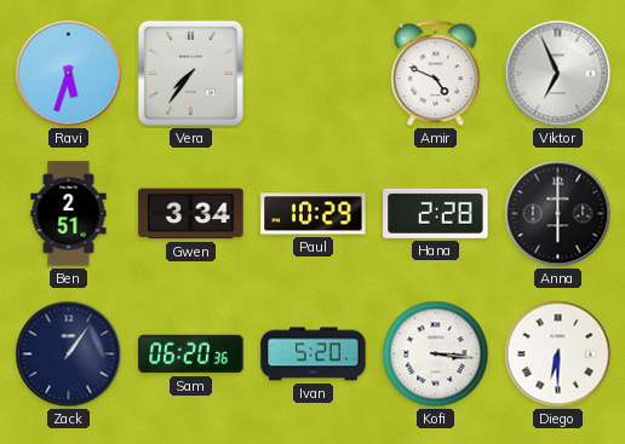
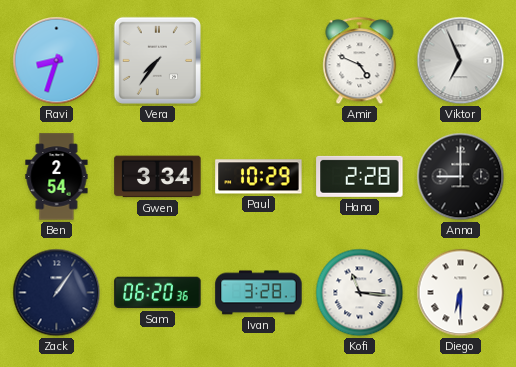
Ravi: 5:33 -> 8:33 (57, 61)
Ben: 2:51 -> 2:54 (57, 177)
Anna: 6:00 -> 9:00 (461, 177)
Ivan: 5:20 -> 3:28 (259, 293)
Kofi: 3:16 -> 11:16 (360, 293)
